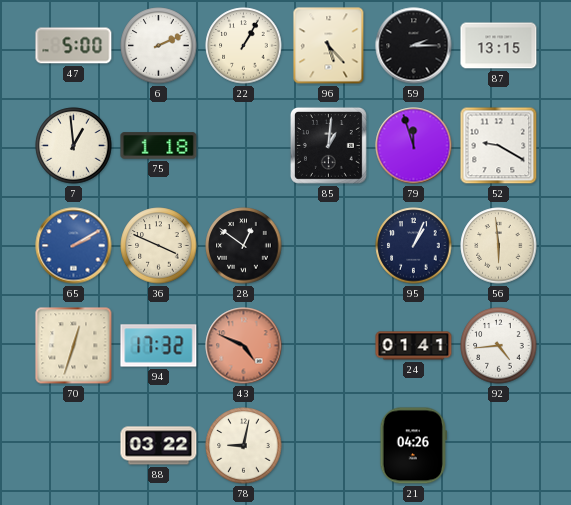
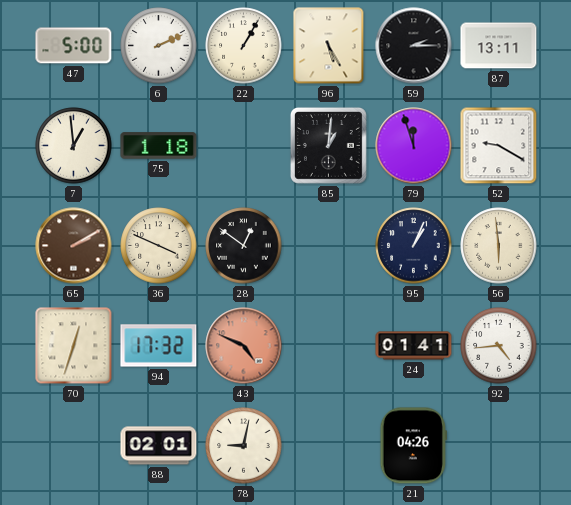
96: 5:23 -> 5:25 (329, 46)
87: 13:15 -> 13:11 (499, 46)
65 dial: blue -> brown (74, 246)
88: 03:22 -> 02:01 (159, 446)
